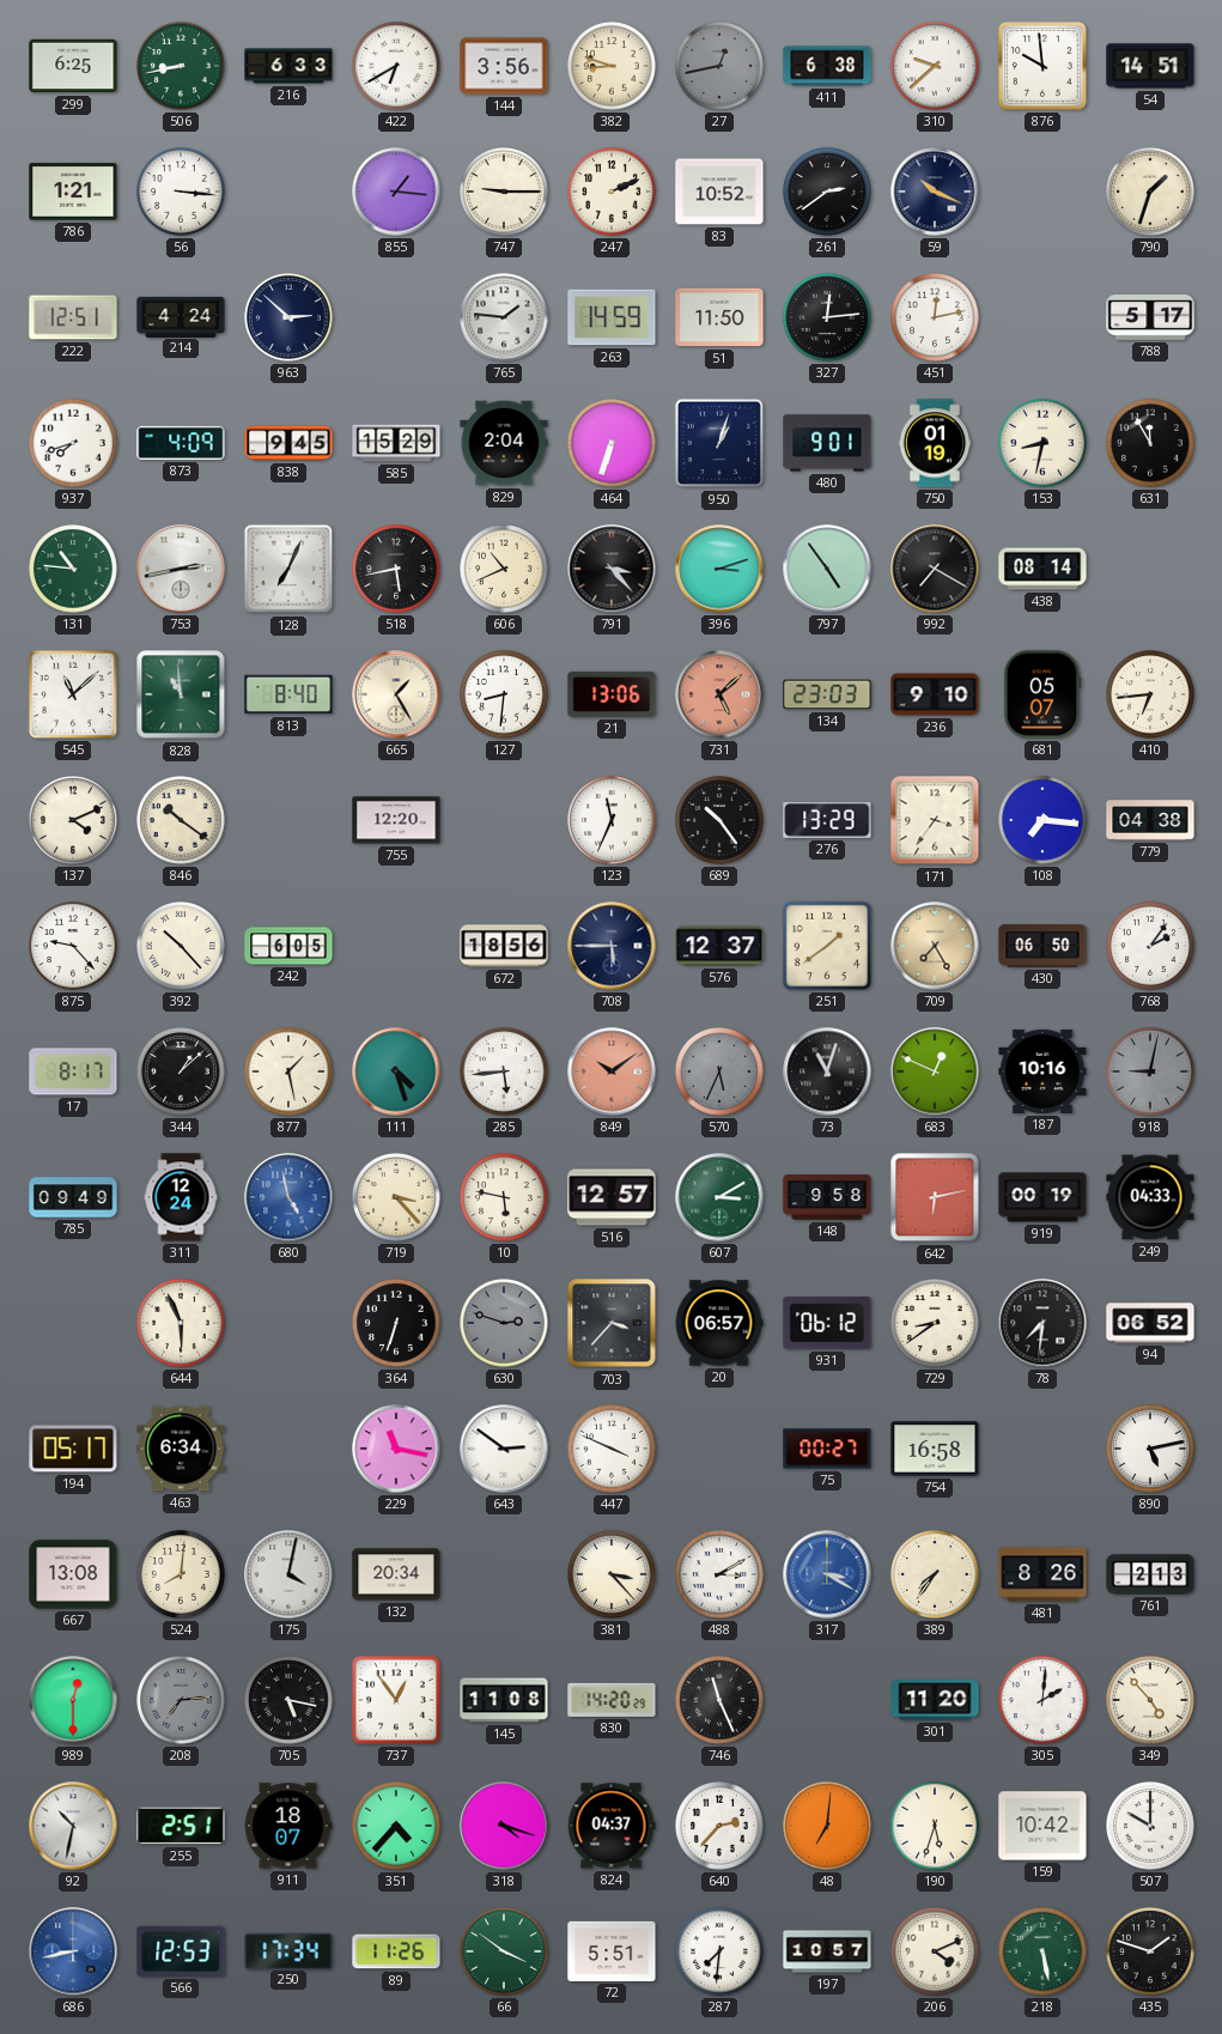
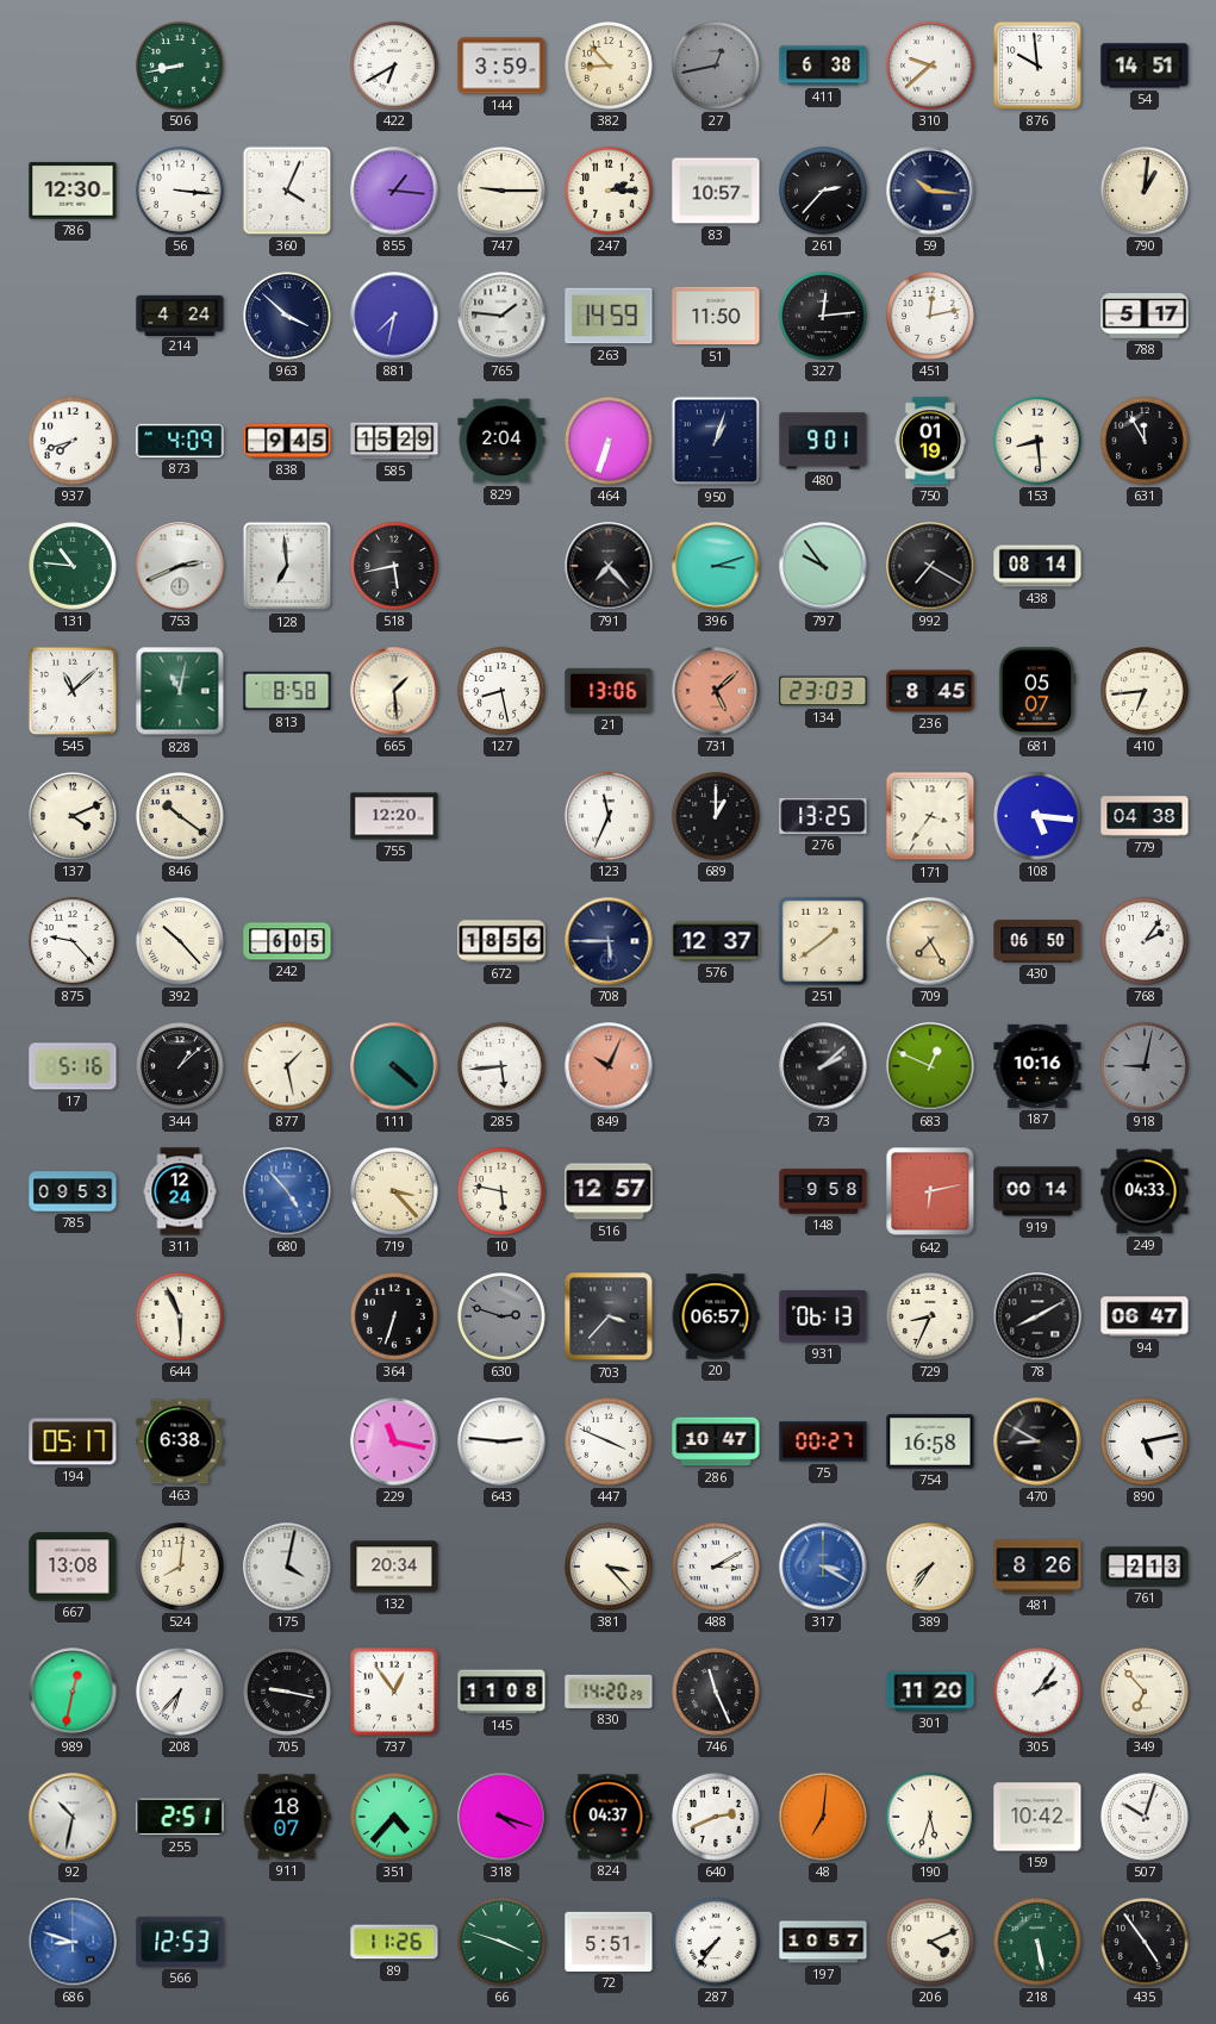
299: 6:25 -> none (73, 66)
216: 6:33 -> none (288, 66)
144: 3:56 -> 3:59 (501, 66)
382: 8:48 -> 8:53 (610, 67)
786: 1:21 -> 12:30 (73, 191)
360: none -> 4:04 (287, 191)
247: 2:11 -> 2:15 (610, 192)
83: 10:52 -> 10:57 (716, 191)
261: 2:39 -> 2:37 (824, 192)
59: 10:19 -> 10:16 (930, 191)
790: 1:33 -> 1:01 (1146, 192)
222: 12:51 -> none (73, 317)
963: 2:52 -> 3:52 (288, 317)
881: none -> 7:32 (394, 316)
153: 8:32 -> 8:29 (1039, 442)
753: 2:43 -> 2:41 (180, 566)
128: 7:04 -> 6:59 (287, 566)
606: 10:41 -> none (505, 570)
791: 3:23 -> 7:23 (609, 566)
797: 4:54 -> 9:54 (823, 566)
828: 10:59 -> 11:02 (180, 691)
813: 8:40 -> 8:58 (287, 691)
665: 1:25 -> 1:29 (394, 691)
127: 8:31 -> 8:28 (503, 692)
236: 9:10 -> 8:45 (930, 691)
689: 10:24 -> 1:00 (717, 817)
276: 13:29 -> 13:25 (823, 816)
108: 7:16 -> 5:16 (1039, 817)
17: 8:17 -> 5:16 (73, 1066)
111: 4:27 -> 4:22 (394, 1066)
849: 10:09 -> 10:04 (609, 1066)
570: 5:34 -> none (721, 1073)
73: 11:03 -> 2:08 (823, 1066)
785: 09:49 -> 09:53 (73, 1191)
680: 4:58 -> 4:53 (287, 1191)
607: 3:10 -> none (719, 1197)
919: 00:19 -> 00:14 (1037, 1191)
931: 06:12 -> 06:13 (823, 1316)
729: 8:39 -> 8:34 (931, 1318)
78: 7:31 -> 8:10 (1037, 1316)
94: 06:52 -> 06:47 (1145, 1316)
463: 6:34 -> 6:38 (180, 1441)
643: 2:51 -> 2:46 (501, 1441)
286: none -> 10:47 (716, 1441)
470: none -> 8:50 (1037, 1441)
989: 12:30 -> 12:32 (73, 1692)
208: 7:14 -> 6:37 (181, 1693)
208 dial: grey -> white (181, 1693)
705: 5:17 -> 9:17 (288, 1693)
305: 2:01 -> 2:06 (1039, 1693)
349: 4:53 -> 6:53 (1146, 1693)
640: 2:37 -> 2:41 (717, 1818)
507: 10:00 -> 10:03 (1146, 1818)
686: 8:43 -> 8:48 (73, 1942)
250: 17:34 -> none (288, 1950)
66: 3:51 -> 3:48 (503, 1943)
287: 7:31 -> 7:36 (717, 1943)
435: 1:48 -> 4:54 (1146, 1943)
